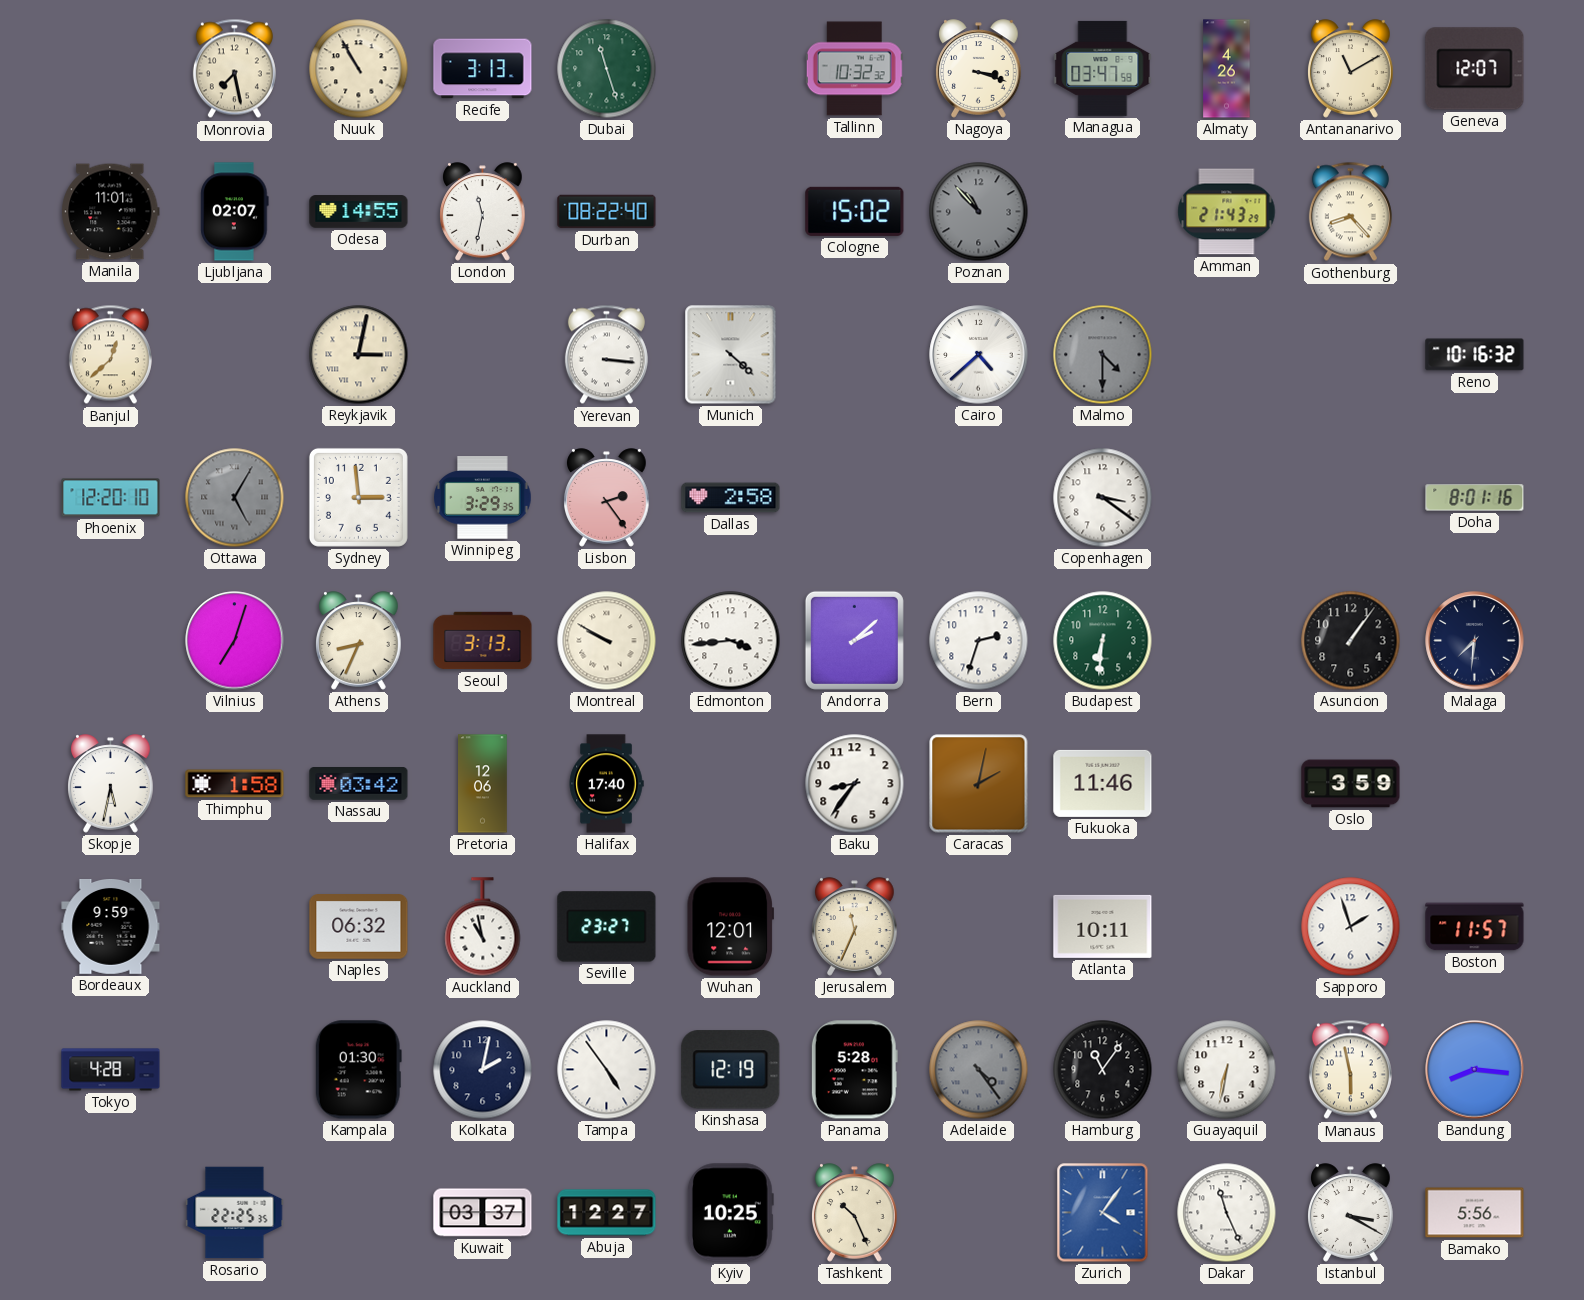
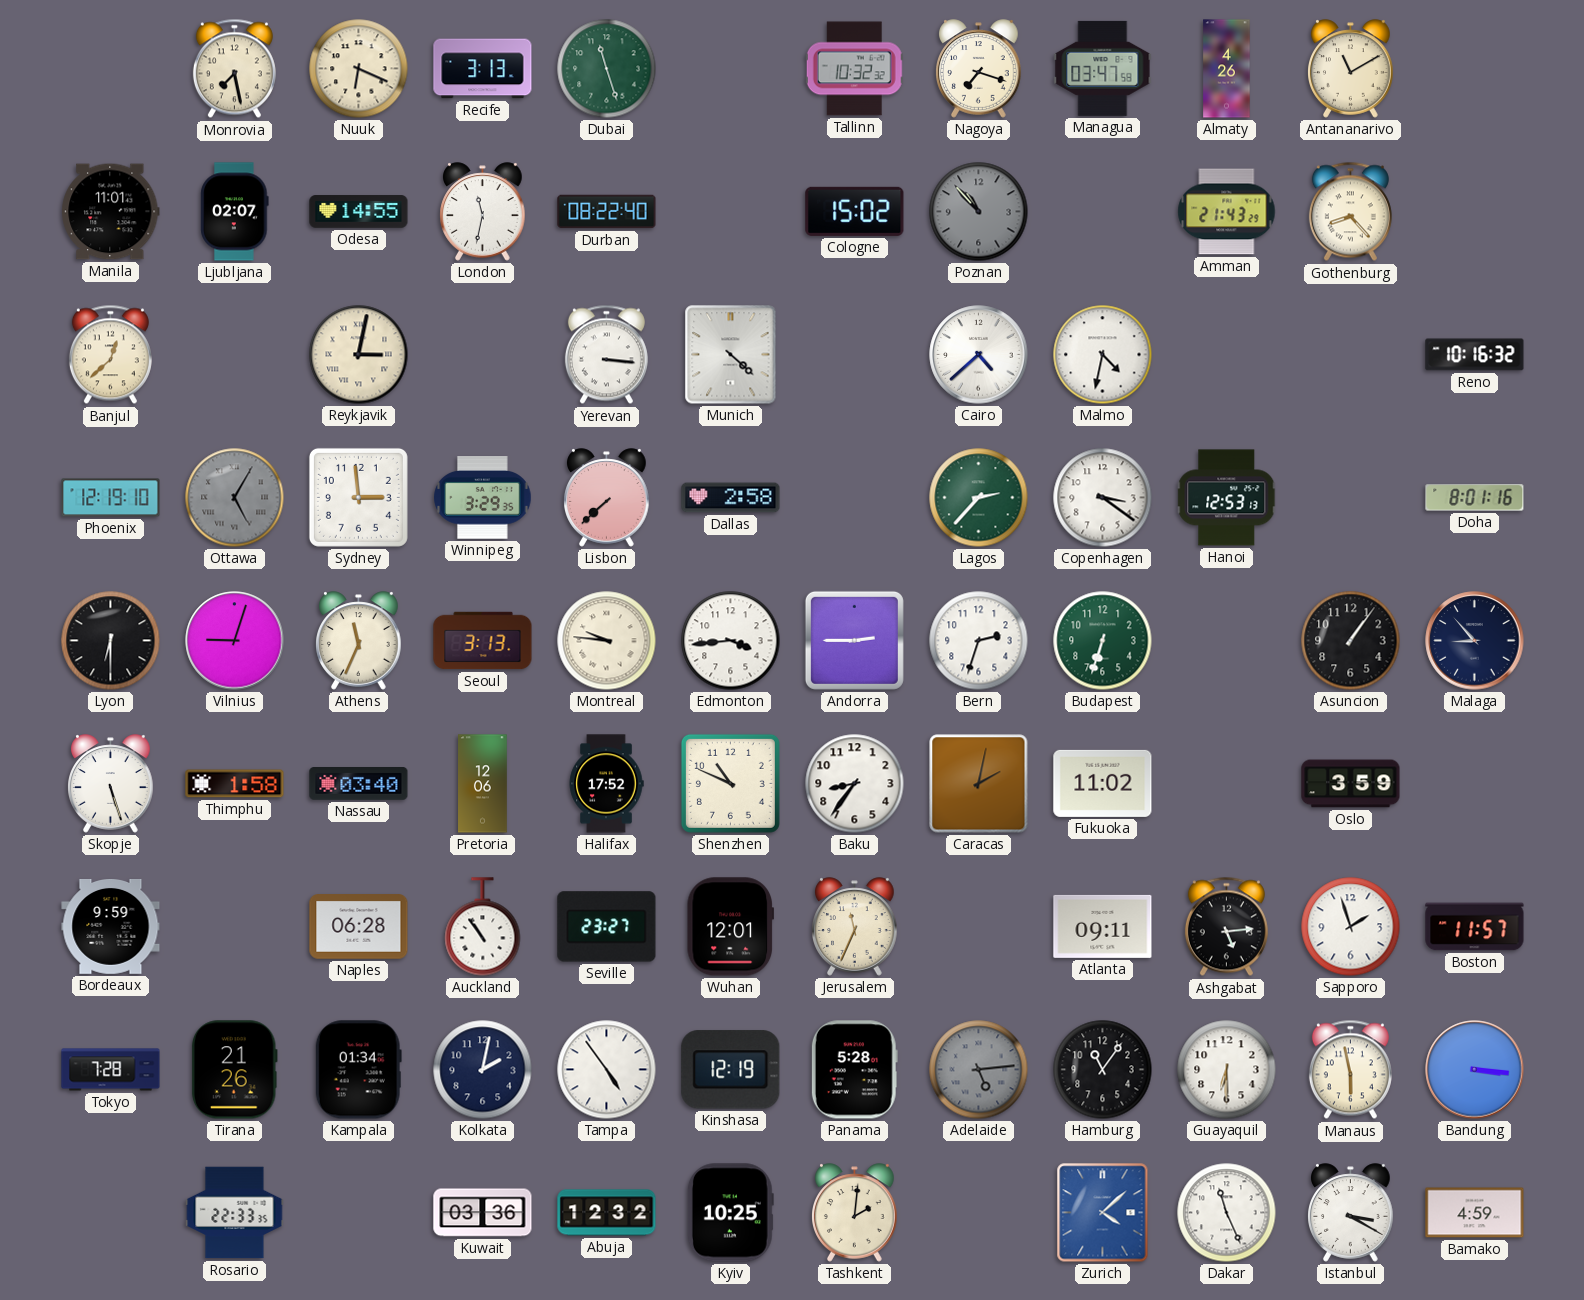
Nuuk: 10:55 -> 6:19 (359, 69)
Nagoya: 3:18 -> 7:18 (979, 69)
Geneva: 12:07 -> none (1475, 69)
Malmo: 4:30 -> 4:32 (1103, 355)
Malmo dial: grey -> white (1103, 355)
Phoenix: 12:20 -> 12:19 (111, 498)
Lisbon: 2:24 -> 7:38 (607, 498)
Lagos: none -> 2:37 (979, 498)
Hanoi: none -> 12:53 (1227, 498)
Lyon: none -> 6:30 (111, 641)
Vilnius: 7:03 -> 9:03 (235, 641)
Athens: 8:34 -> 11:34 (359, 641)
Montreal: 9:50 -> 9:46 (607, 641)
Andorra: 2:08 -> 2:45 (854, 640)
Budapest: 6:31 -> 6:33 (1103, 641)
Malaga: 7:31 -> 8:53 (1475, 641)
Skopje: 5:32 -> 5:27 (111, 784)
Nassau: 03:42 -> 03:40 (359, 784)
Halifax: 17:40 -> 17:52 (606, 784)
Shenzhen: none -> 10:49 (730, 783)
Fukuoka: 11:46 -> 11:02 (1103, 783)
Naples: 06:32 -> 06:28 (359, 927)
Auckland: 10:58 -> 10:54 (483, 927)
Atlanta: 10:11 -> 09:11 (1103, 926)
Ashgabat: none -> 5:14 (1226, 927)
Tokyo: 4:28 -> 7:28 (111, 1070)
Tirana: none -> 21:26 (234, 1070)
Kampala: 01:30 -> 01:34 (358, 1070)
Adelaide: 4:24 -> 5:14 (979, 1070)
Guayaquil: 6:32 -> 6:30 (1227, 1070)
Bandung: 8:16 -> 3:16 (1475, 1070)
Rosario: 22:25 -> 22:33 (235, 1213)
Kuwait: 03:37 -> 03:36 (483, 1213)
Abuja: 12:27 -> 12:32 (607, 1213)
Tashkent: 10:26 -> 2:01 (855, 1213)
Zurich: 4:06 -> 4:08 (1103, 1213)
Bamako: 5:56 -> 4:59 (1475, 1213)
